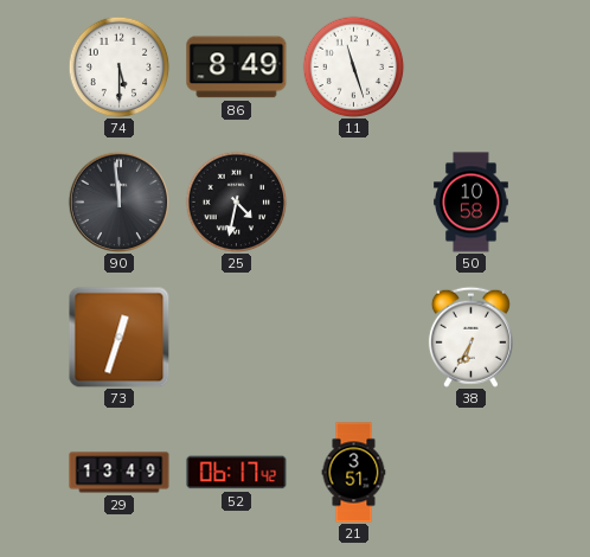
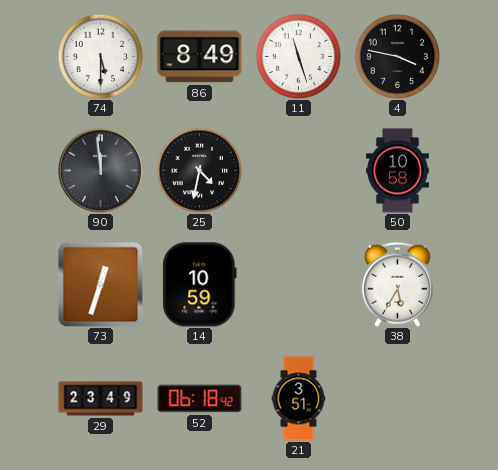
4: none -> 3:47 (397, 56)
14: none -> 10:59 (200, 285)
38: 6:35 -> 5:35 (397, 284)
29: 13:49 -> 23:49 (101, 399)
52: 06:17 -> 06:18 (200, 399)
